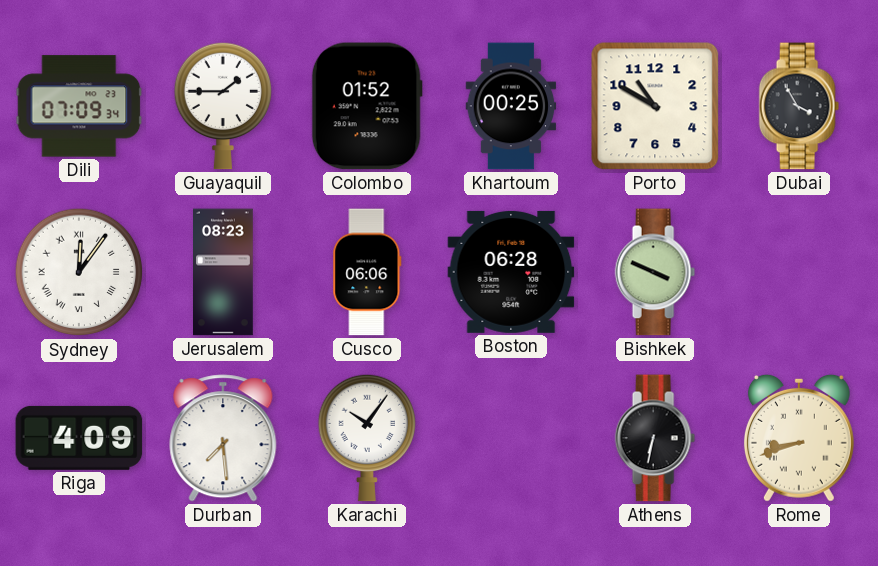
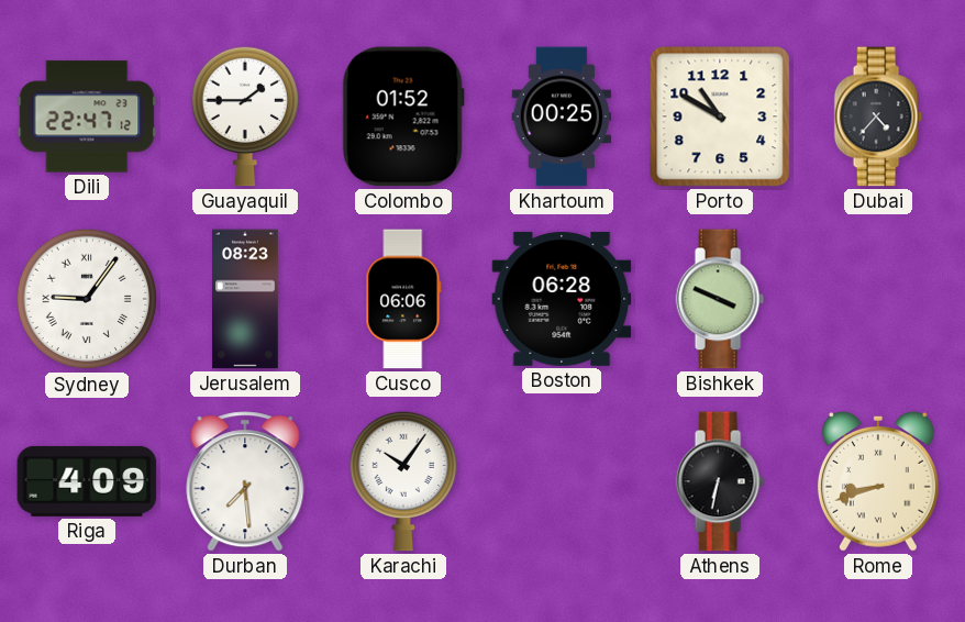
Dili: 07:09 -> 22:47 (87, 116)
Dubai: 3:55 -> 4:37 (878, 116)
Sydney: 12:06 -> 9:06 (87, 299)
